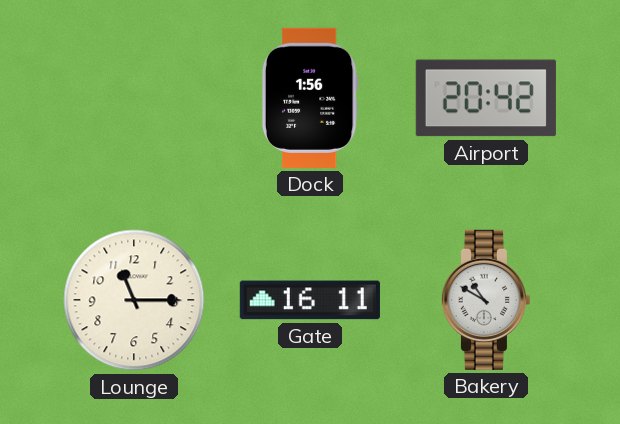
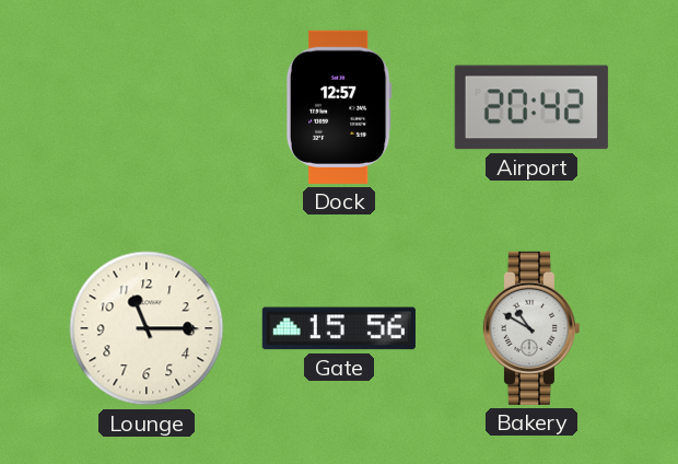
Dock: 1:56 -> 12:57 (339, 107)
Gate: 16:11 -> 15:56 (339, 328)
